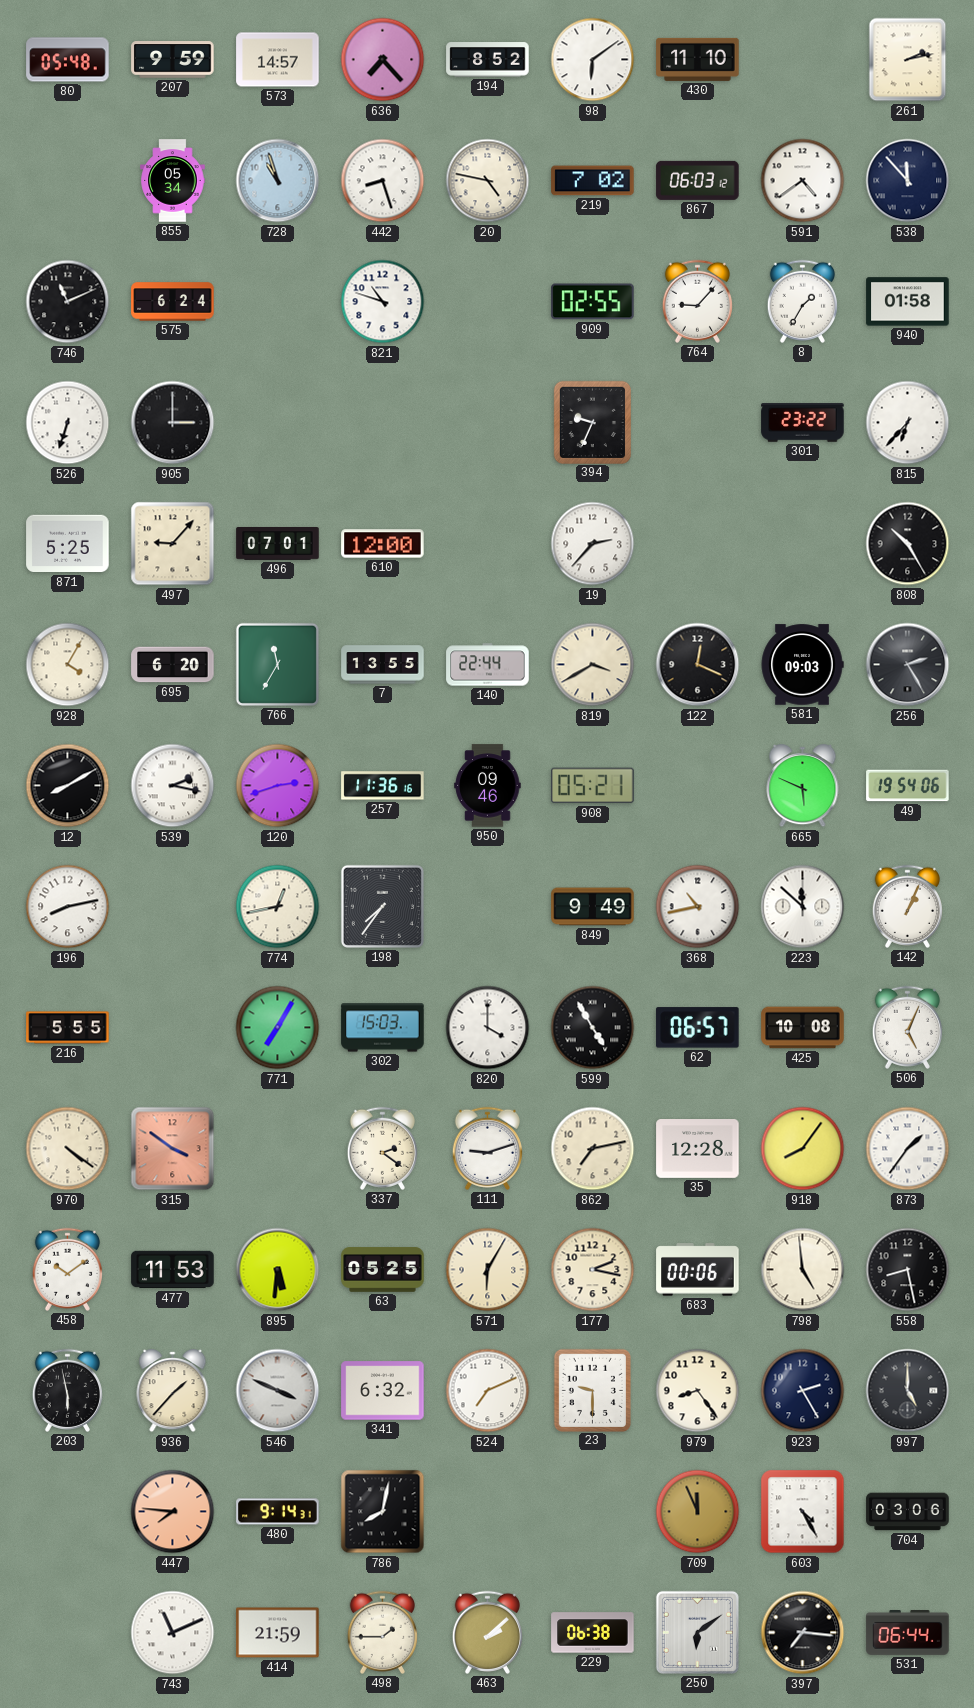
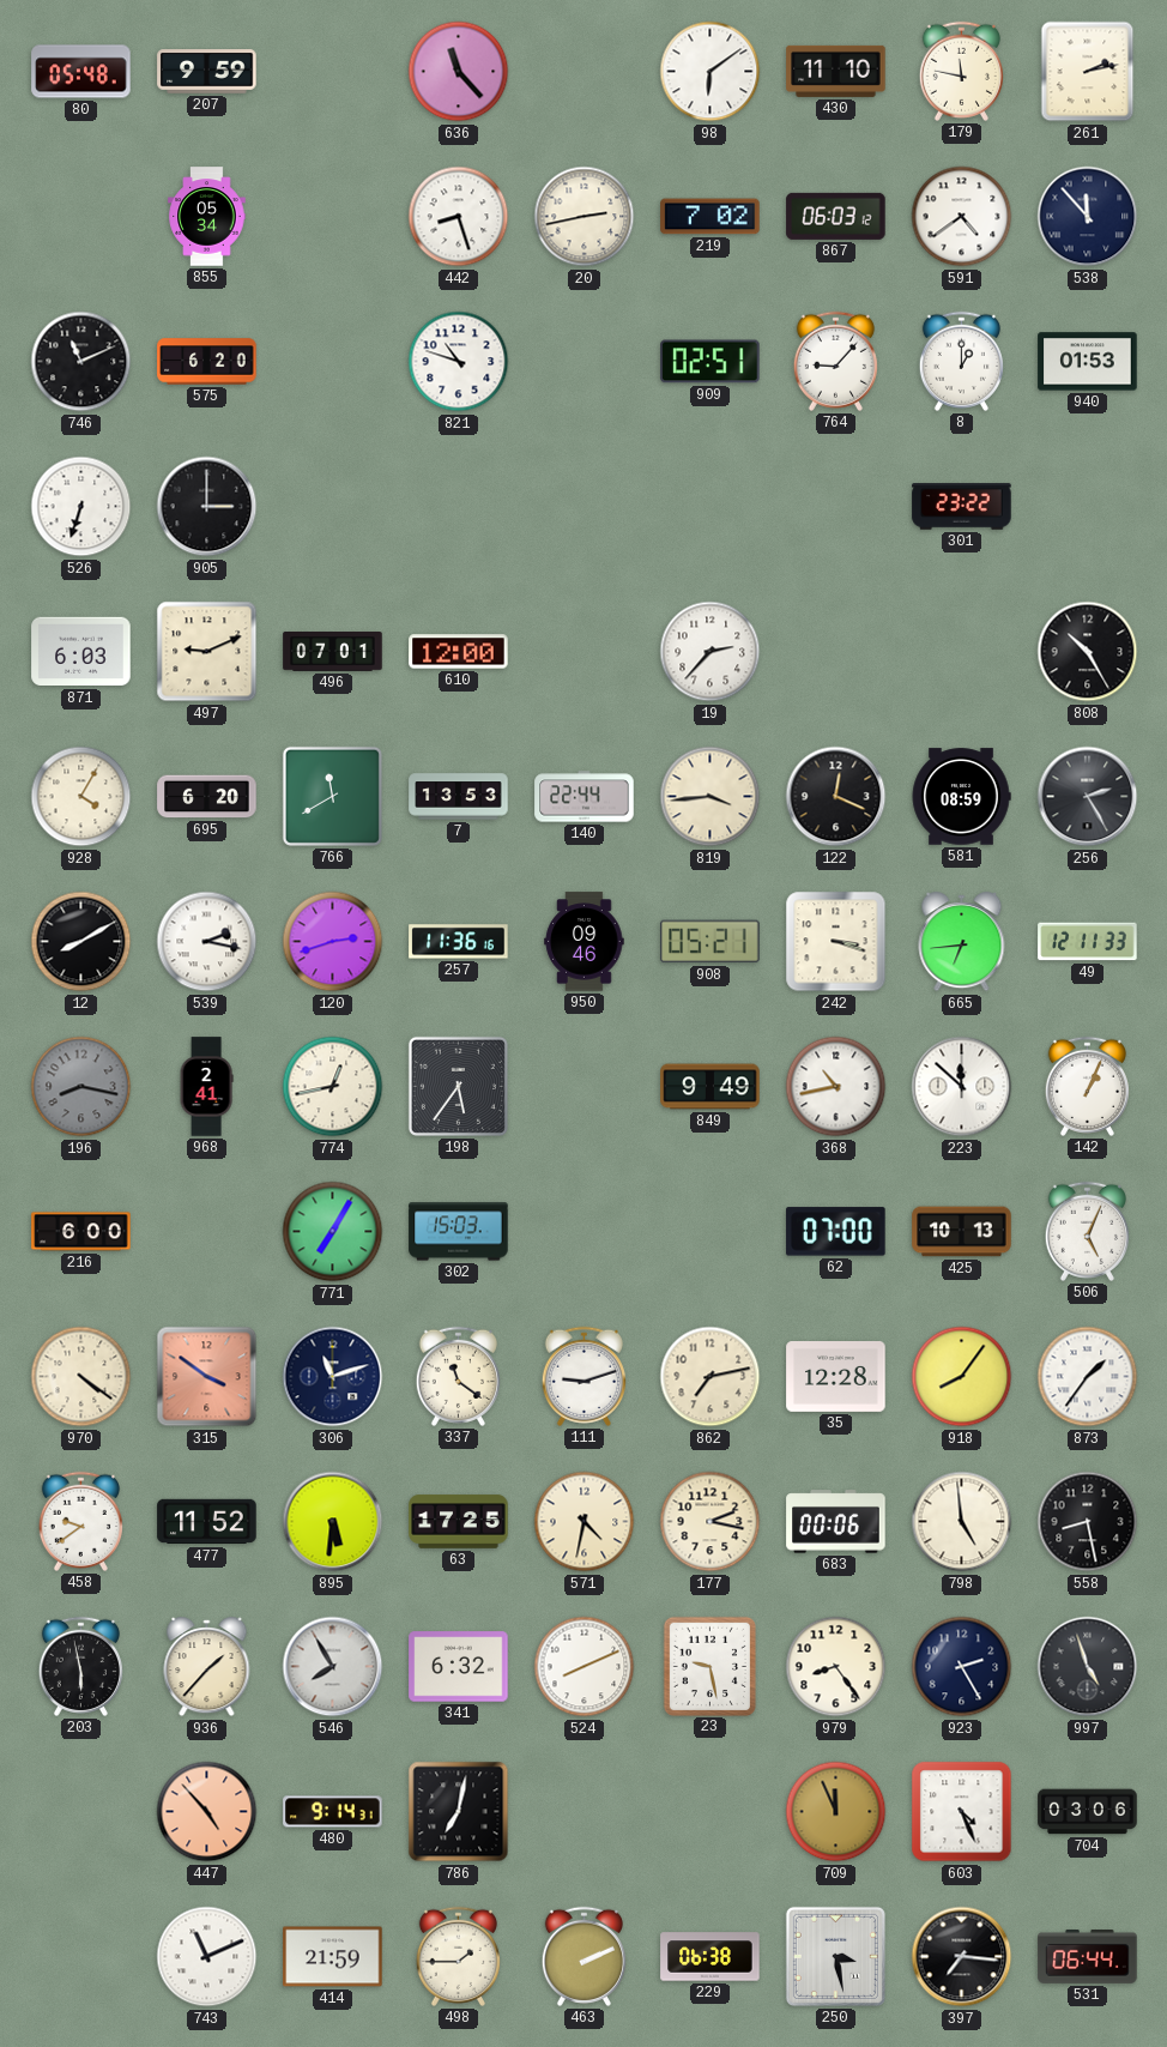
573: 14:57 -> none (278, 60)
636: 7:23 -> 11:23 (459, 72)
194: 8:52 -> none (488, 60)
179: none -> 11:47 (961, 71)
728: 10:57 -> none (278, 181)
20: 4:47 -> 2:43 (585, 217)
575: 6:24 -> 6:20 (207, 362)
909: 02:55 -> 02:51 (711, 362)
8: 1:35 -> 1:00 (961, 361)
940: 01:58 -> 01:53 (1088, 362)
394: 9:34 -> none (592, 422)
815: 6:37 -> none (908, 423)
871: 5:25 -> 6:03 (81, 652)
497: 9:07 -> 9:11 (207, 652)
766: 11:35 -> 11:40 (332, 796)
7: 13:55 -> 13:53 (459, 797)
819: 3:40 -> 3:44 (711, 797)
581: 09:03 -> 08:59 (961, 797)
242: none -> 3:18 (836, 942)
665: 5:49 -> 6:44 (962, 942)
49: 19:54 -> 12:11 (1088, 942)
196: 8:13 -> 8:17 (81, 1087)
196 dial: white -> grey (81, 1087)
968: none -> 2:41 (206, 1087)
198: 7:36 -> 5:36 (458, 1086)
216: 5:55 -> 6:00 (81, 1232)
820: 4:00 -> none (488, 1028)
599: 4:55 -> none (593, 1028)
62: 06:57 -> 07:00 (836, 1232)
425: 10:08 -> 10:13 (962, 1232)
306: none -> 11:12 (333, 1377)
337: 2:21 -> 11:21 (458, 1376)
458: 10:09 -> 9:39 (80, 1521)
477: 11:53 -> 11:52 (207, 1522)
63: 05:25 -> 17:25 (459, 1522)
571: 6:05 -> 4:32 (585, 1522)
546: 3:49 -> 7:55 (333, 1667)
524: 7:11 -> 8:11 (585, 1667)
23: 9:30 -> 9:28 (709, 1666)
997: 5:00 -> 4:57 (1088, 1667)
447: 7:46 -> 4:53 (207, 1812)
786: 8:02 -> 7:02 (459, 1812)
603: 4:25 -> 4:26 (962, 1812)
463: 2:08 -> 2:11 (583, 1956)
250: 6:09 -> 3:28 (835, 1956)
